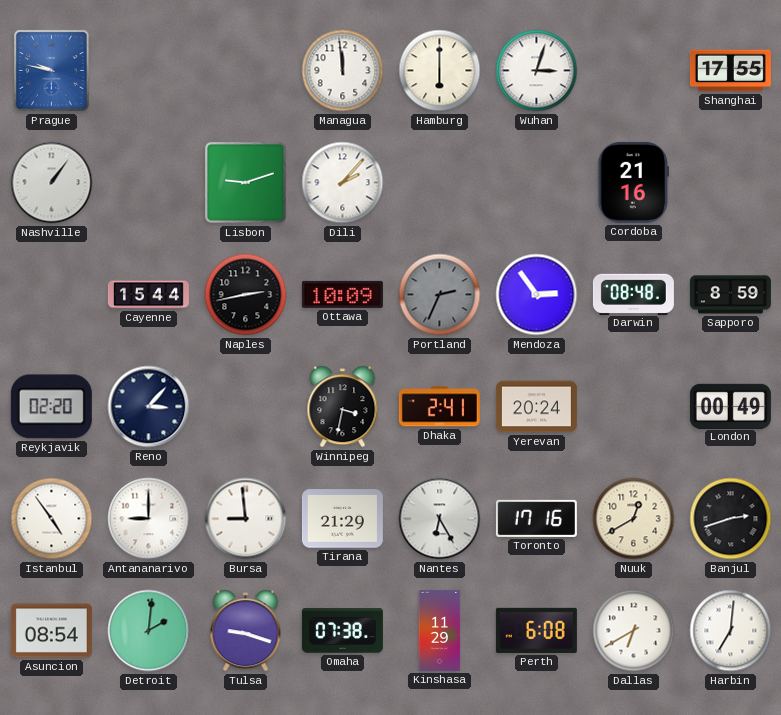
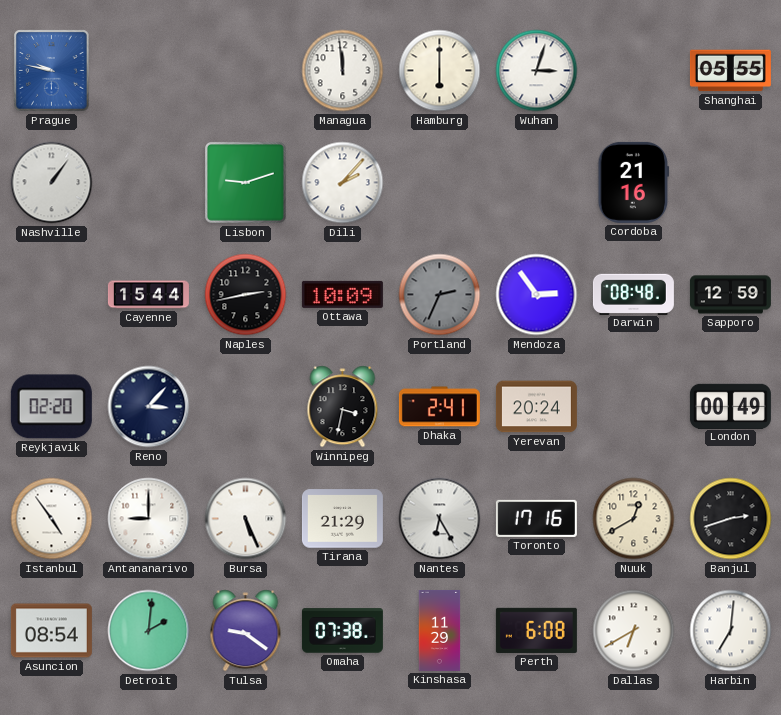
Shanghai: 17:55 -> 05:55 (730, 71)
Sapporo: 8:59 -> 12:59 (730, 295)
Bursa: 8:59 -> 5:26 (246, 519)
Tulsa: 9:18 -> 9:21 (246, 631)
